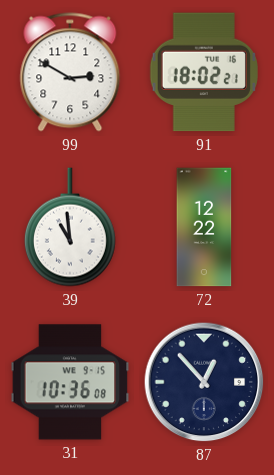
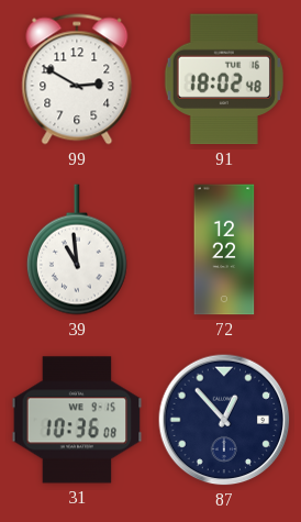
91: 18:02:21 -> 18:02:48 (224, 79)
